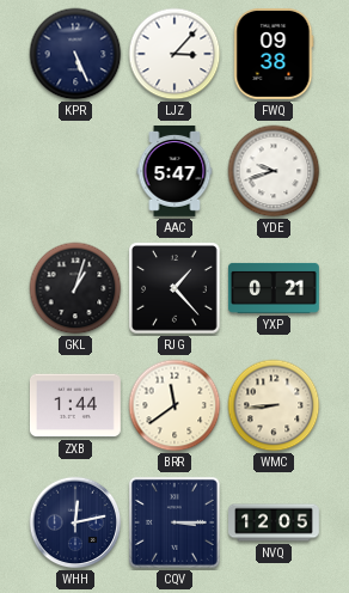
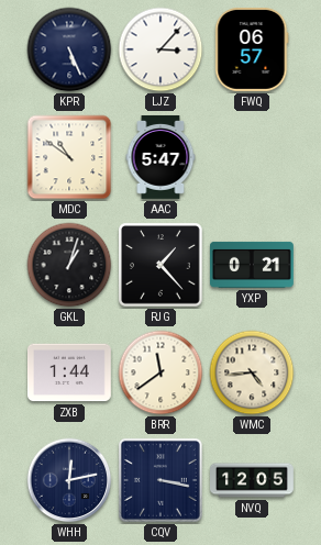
FWQ: 09:38 -> 06:57 (252, 49)
MDC: none -> 10:51 (69, 157)
YDE: 9:42 -> none (274, 171)
WMC: 8:44 -> 4:44 (252, 372)
CQV: 3:15 -> 3:17 (160, 480)
